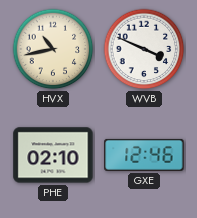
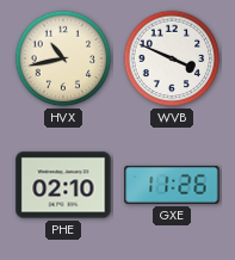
GXE: 12:46 -> 11:26 (172, 185)
